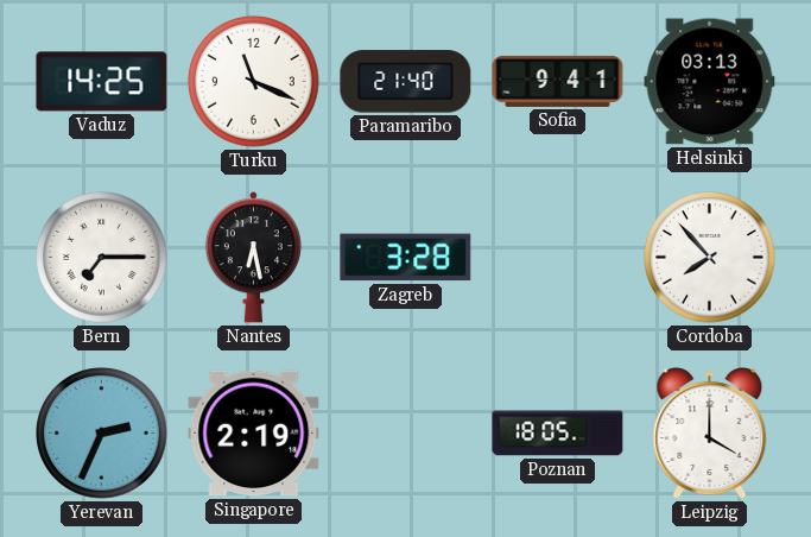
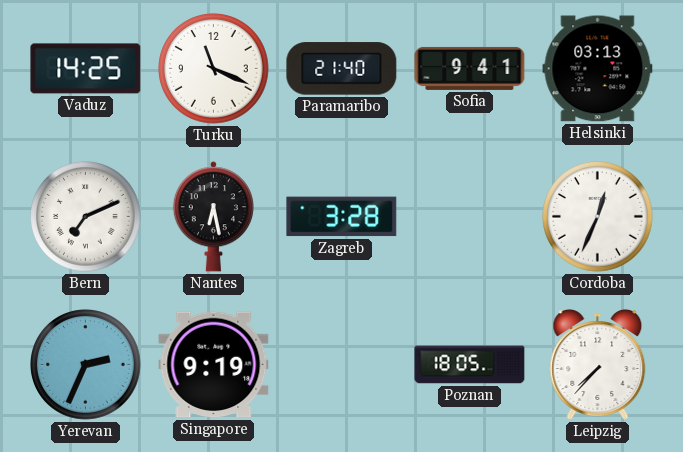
Bern: 7:15 -> 7:11 (86, 217)
Cordoba: 7:53 -> 12:34 (598, 217)
Singapore: 2:19 -> 9:19 (214, 365)
Leipzig: 4:00 -> 7:37 (598, 365)
